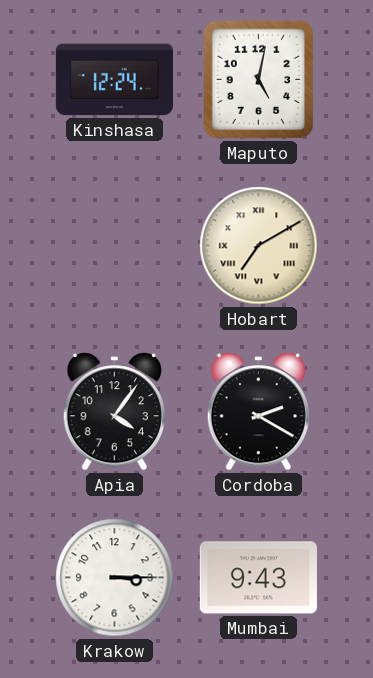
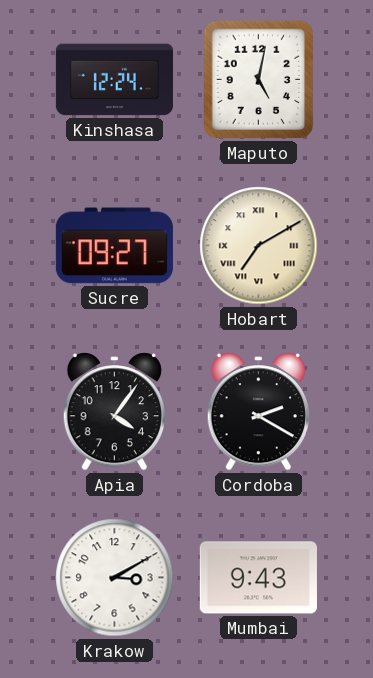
Sucre: none -> 09:27 (114, 246)
Krakow: 3:15 -> 3:10 (115, 578)
